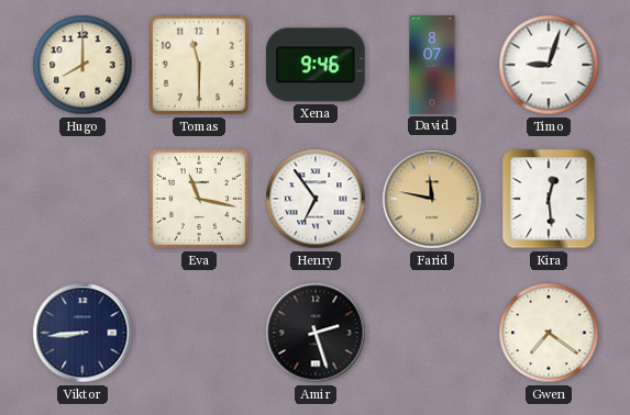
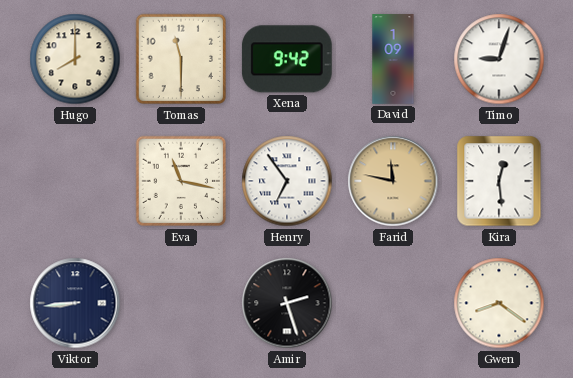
Xena: 9:46 -> 9:42 (287, 59)
David: 8:07 -> 1:09 (393, 59)
Gwen: 7:21 -> 8:21 (499, 303)
